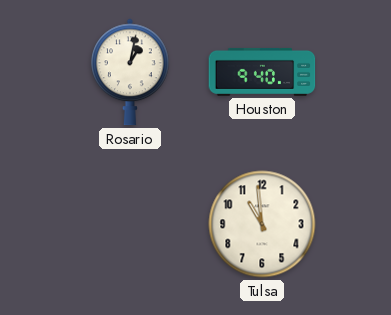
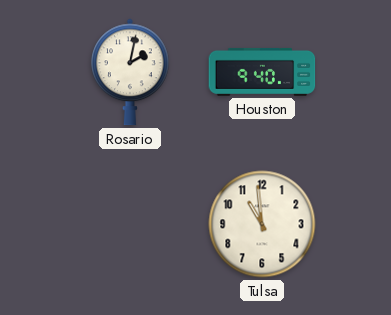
Rosario: 1:02 -> 2:02 (130, 72)
